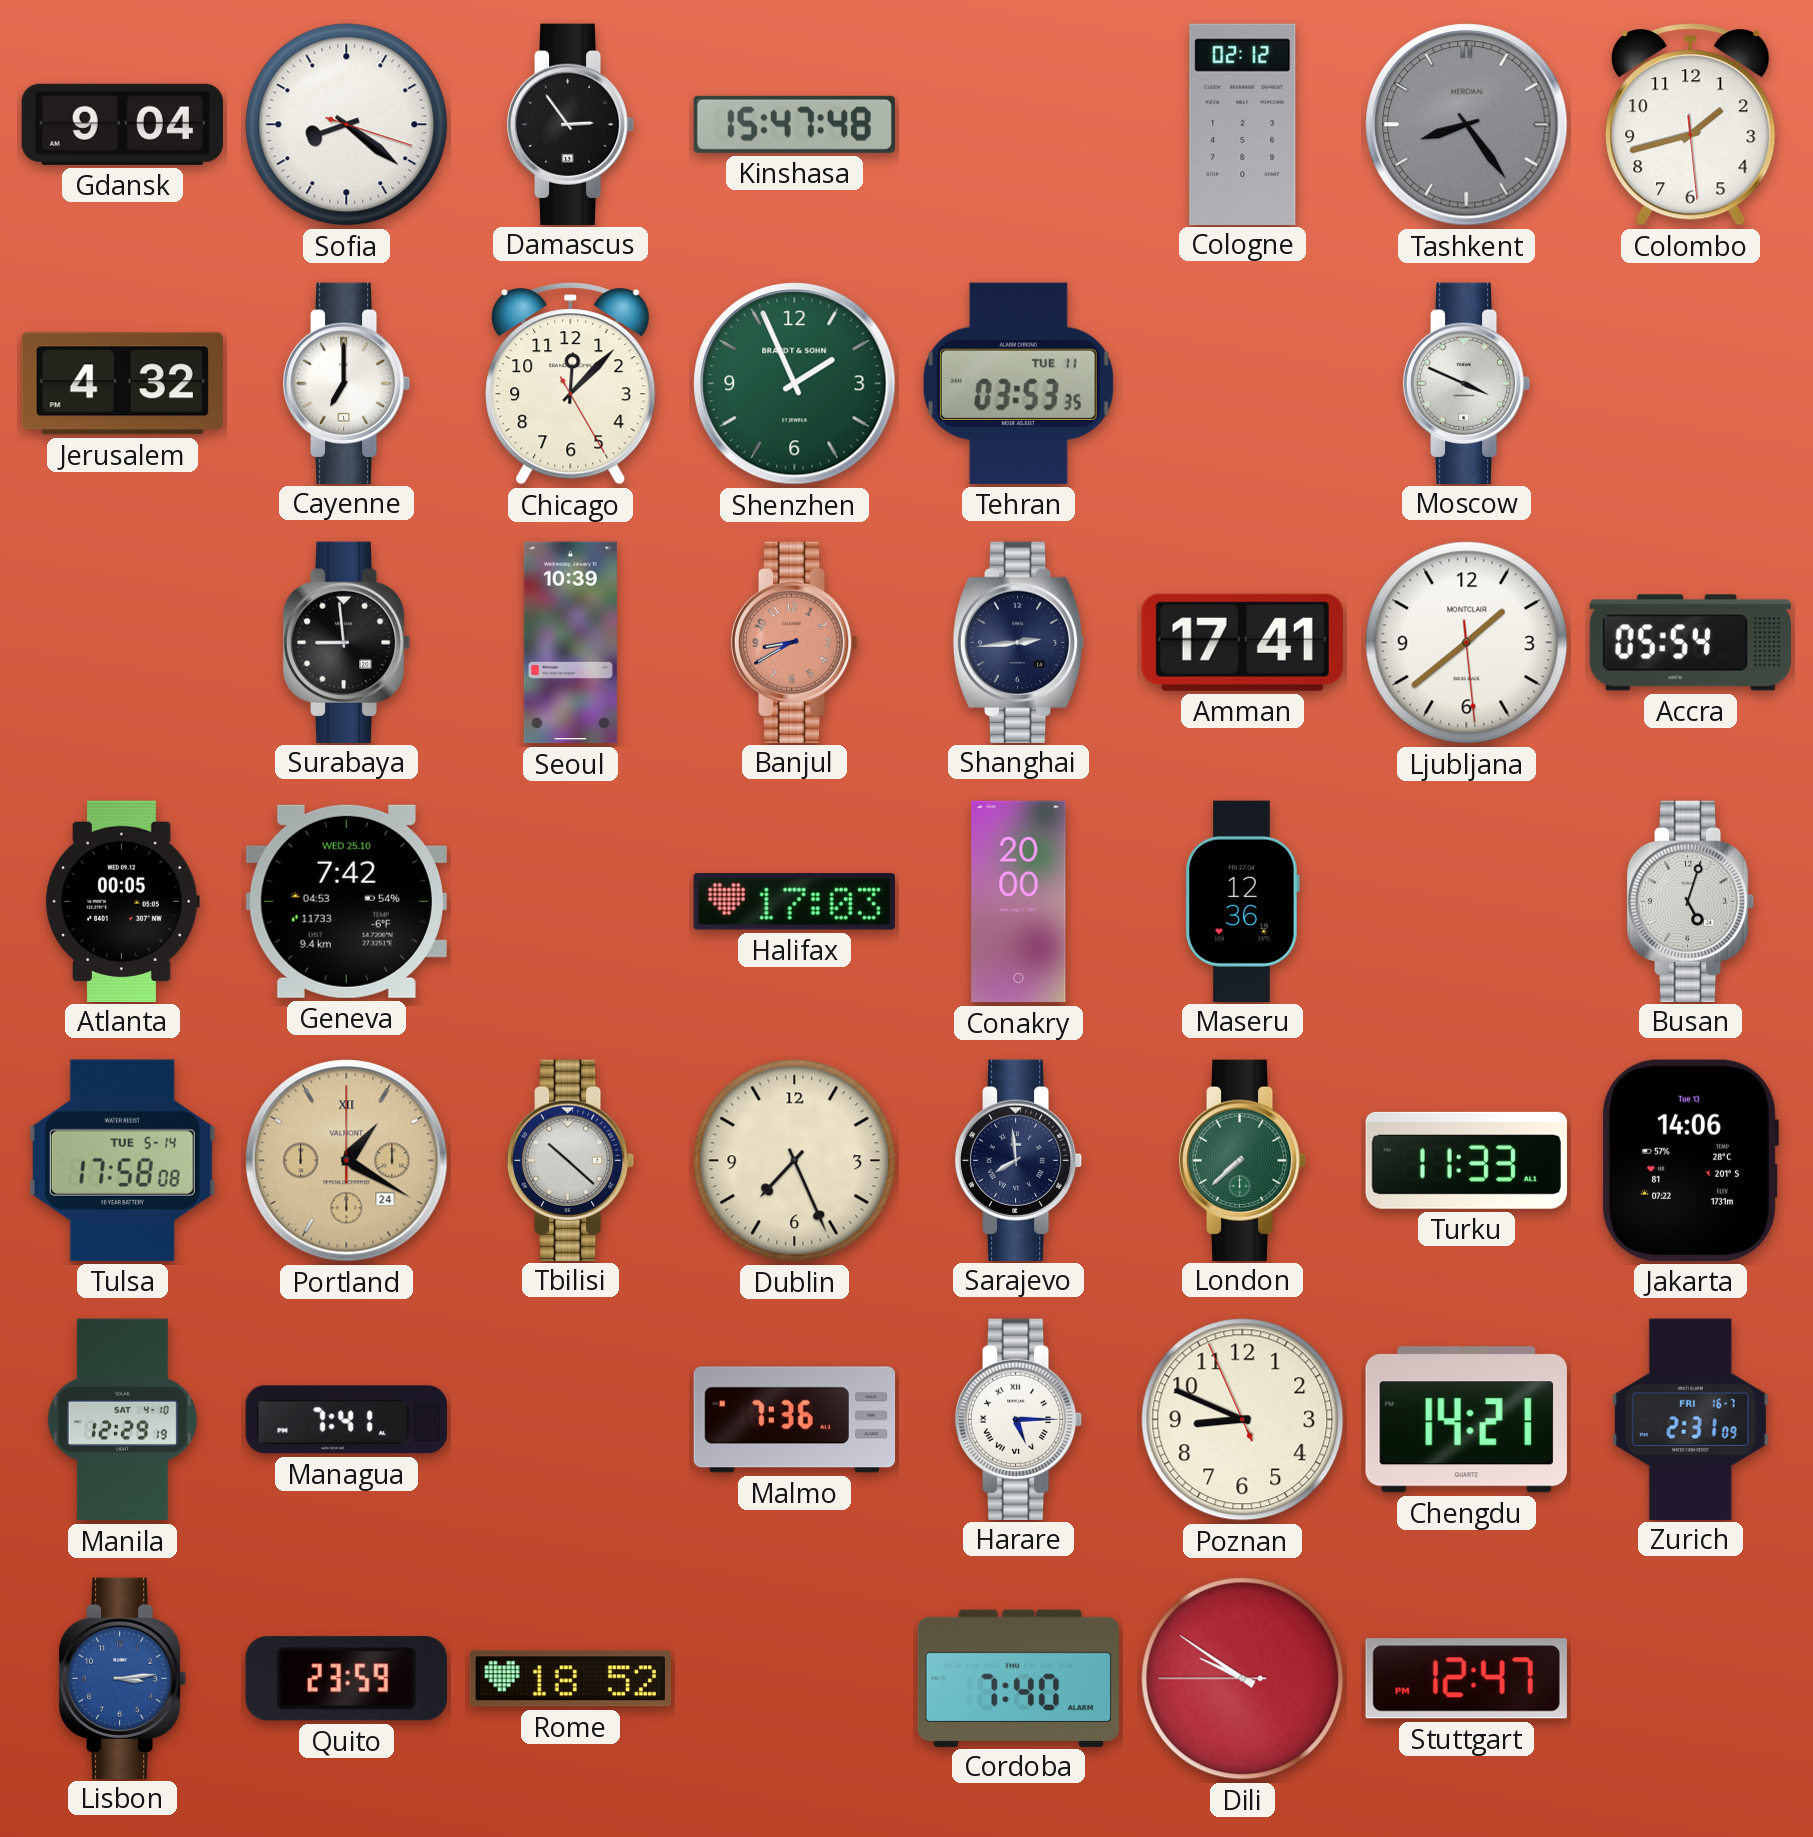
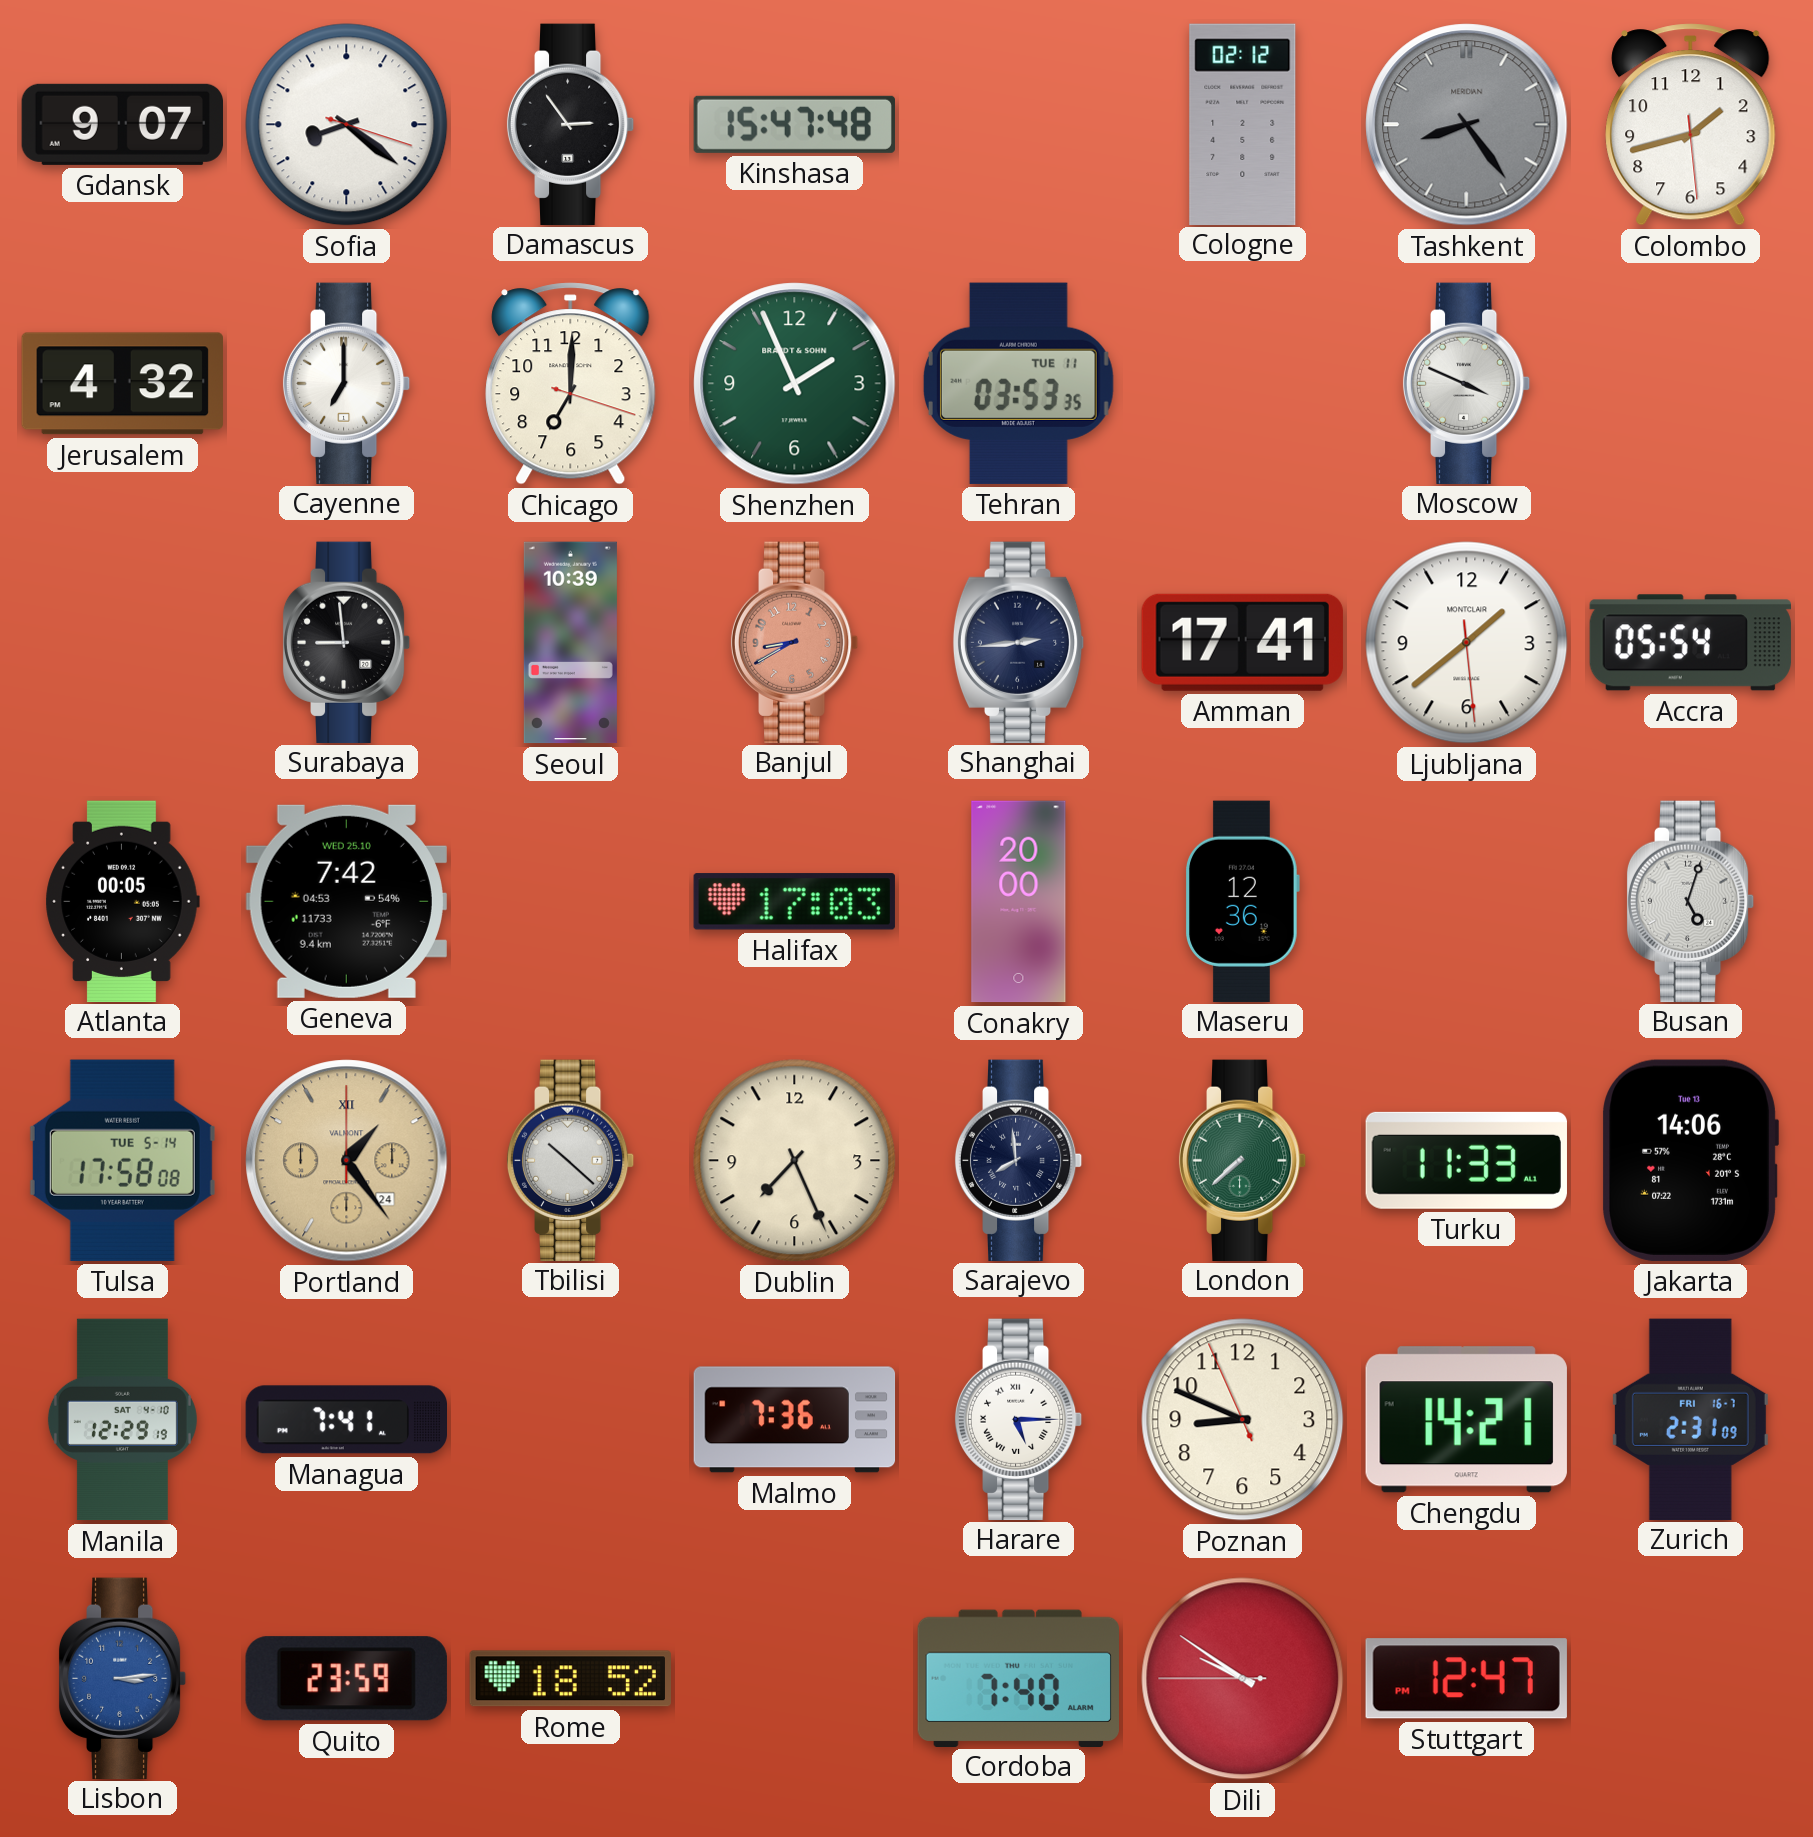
Gdansk: 9:04 -> 9:07 (122, 124)
Chicago: 12:07 -> 7:00 (571, 384)
Portland: 1:20 -> 1:24 (347, 1161)
